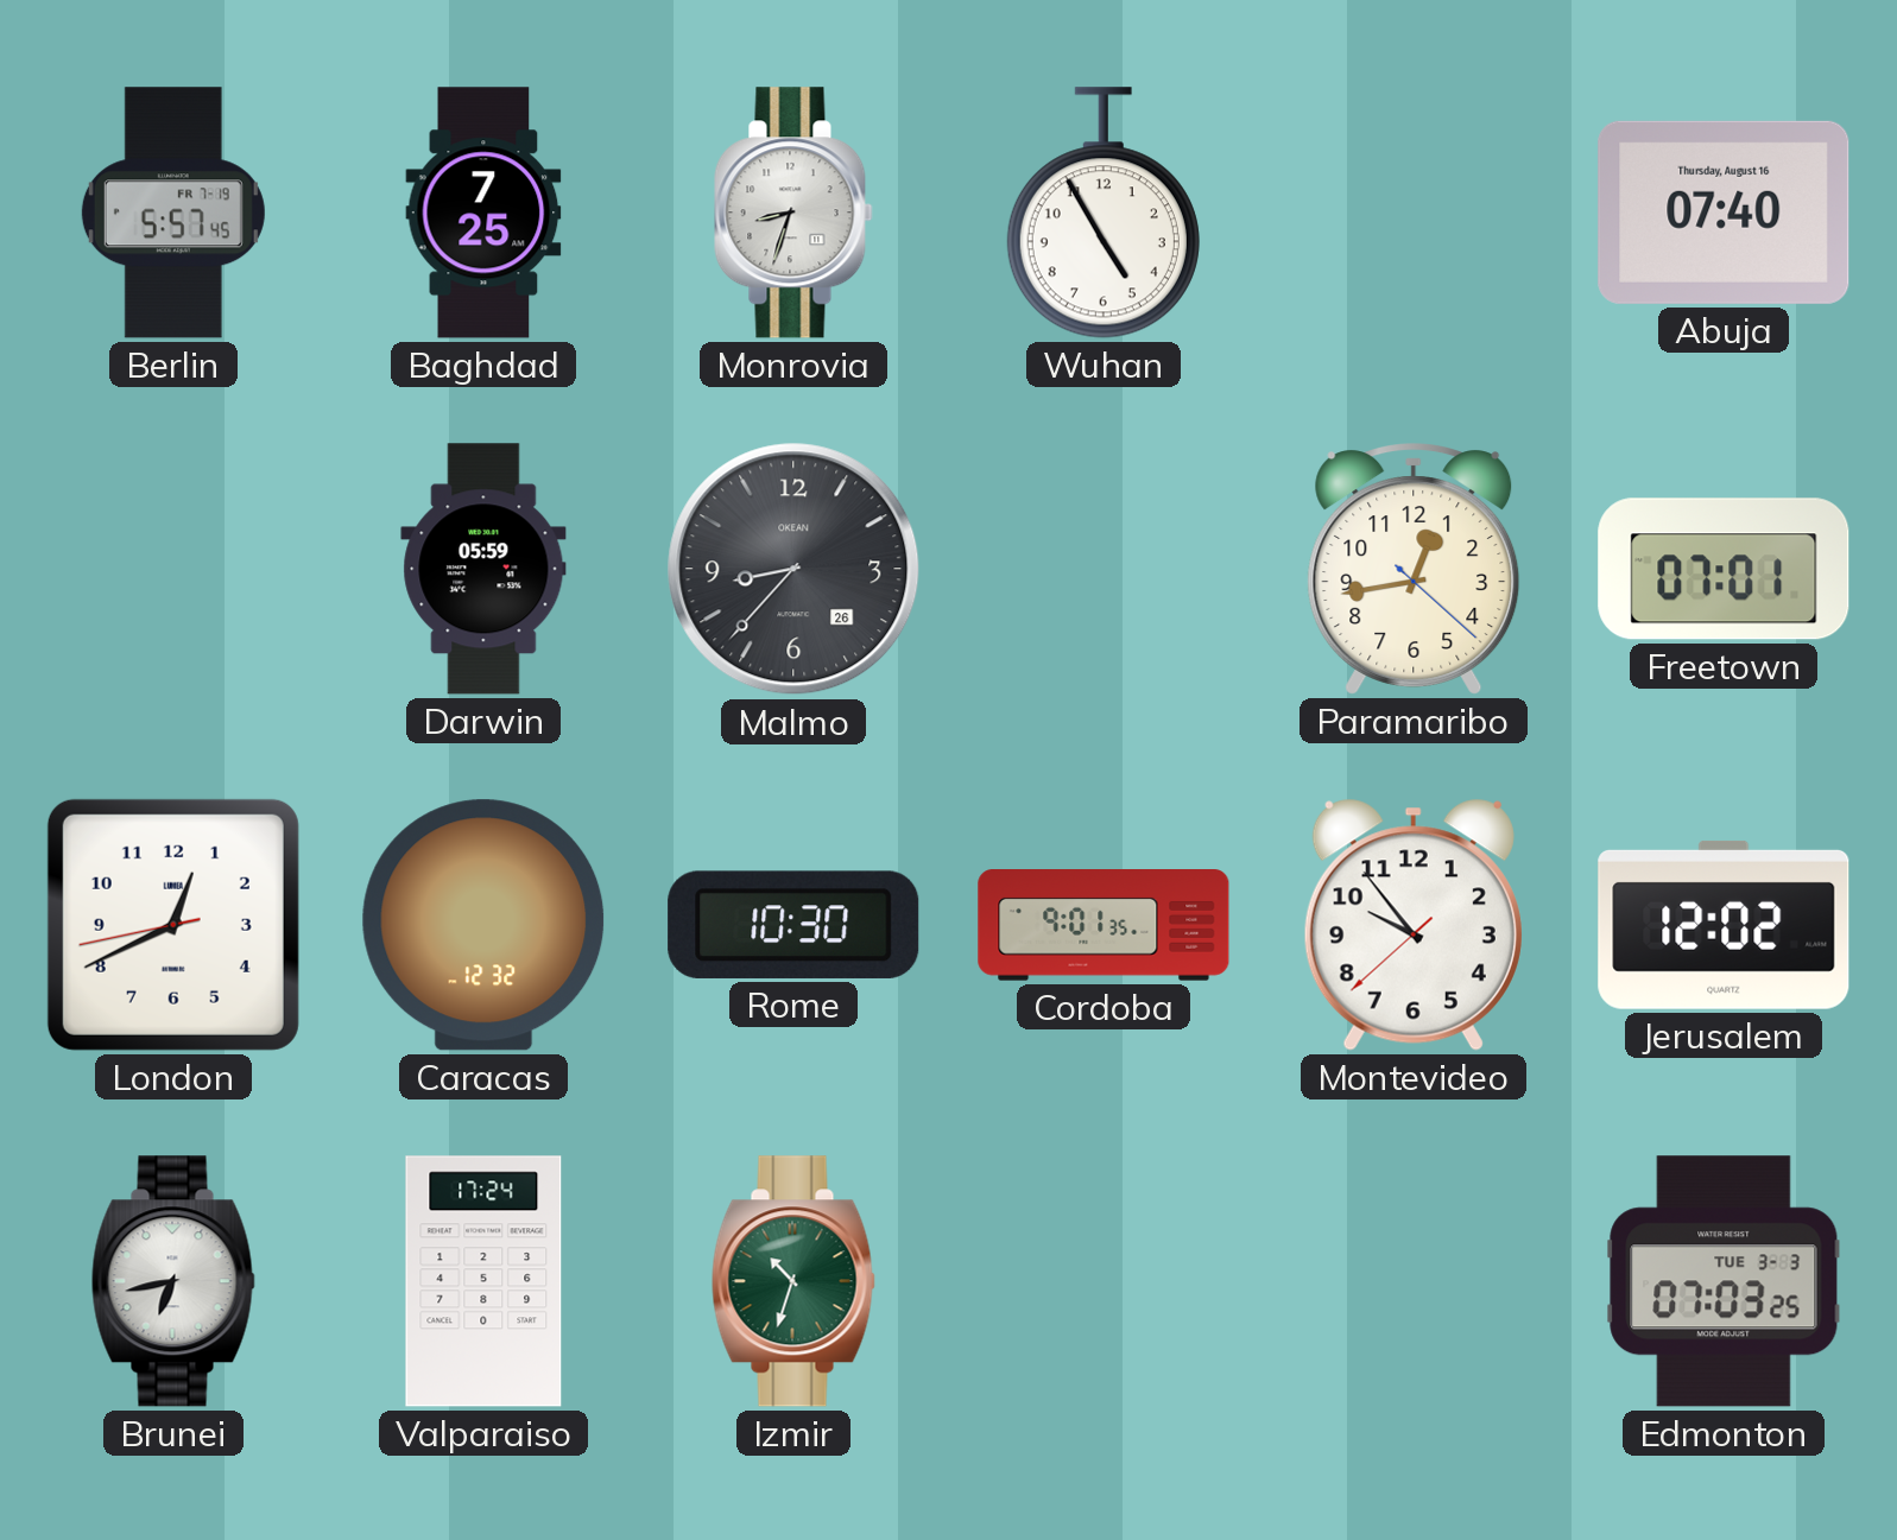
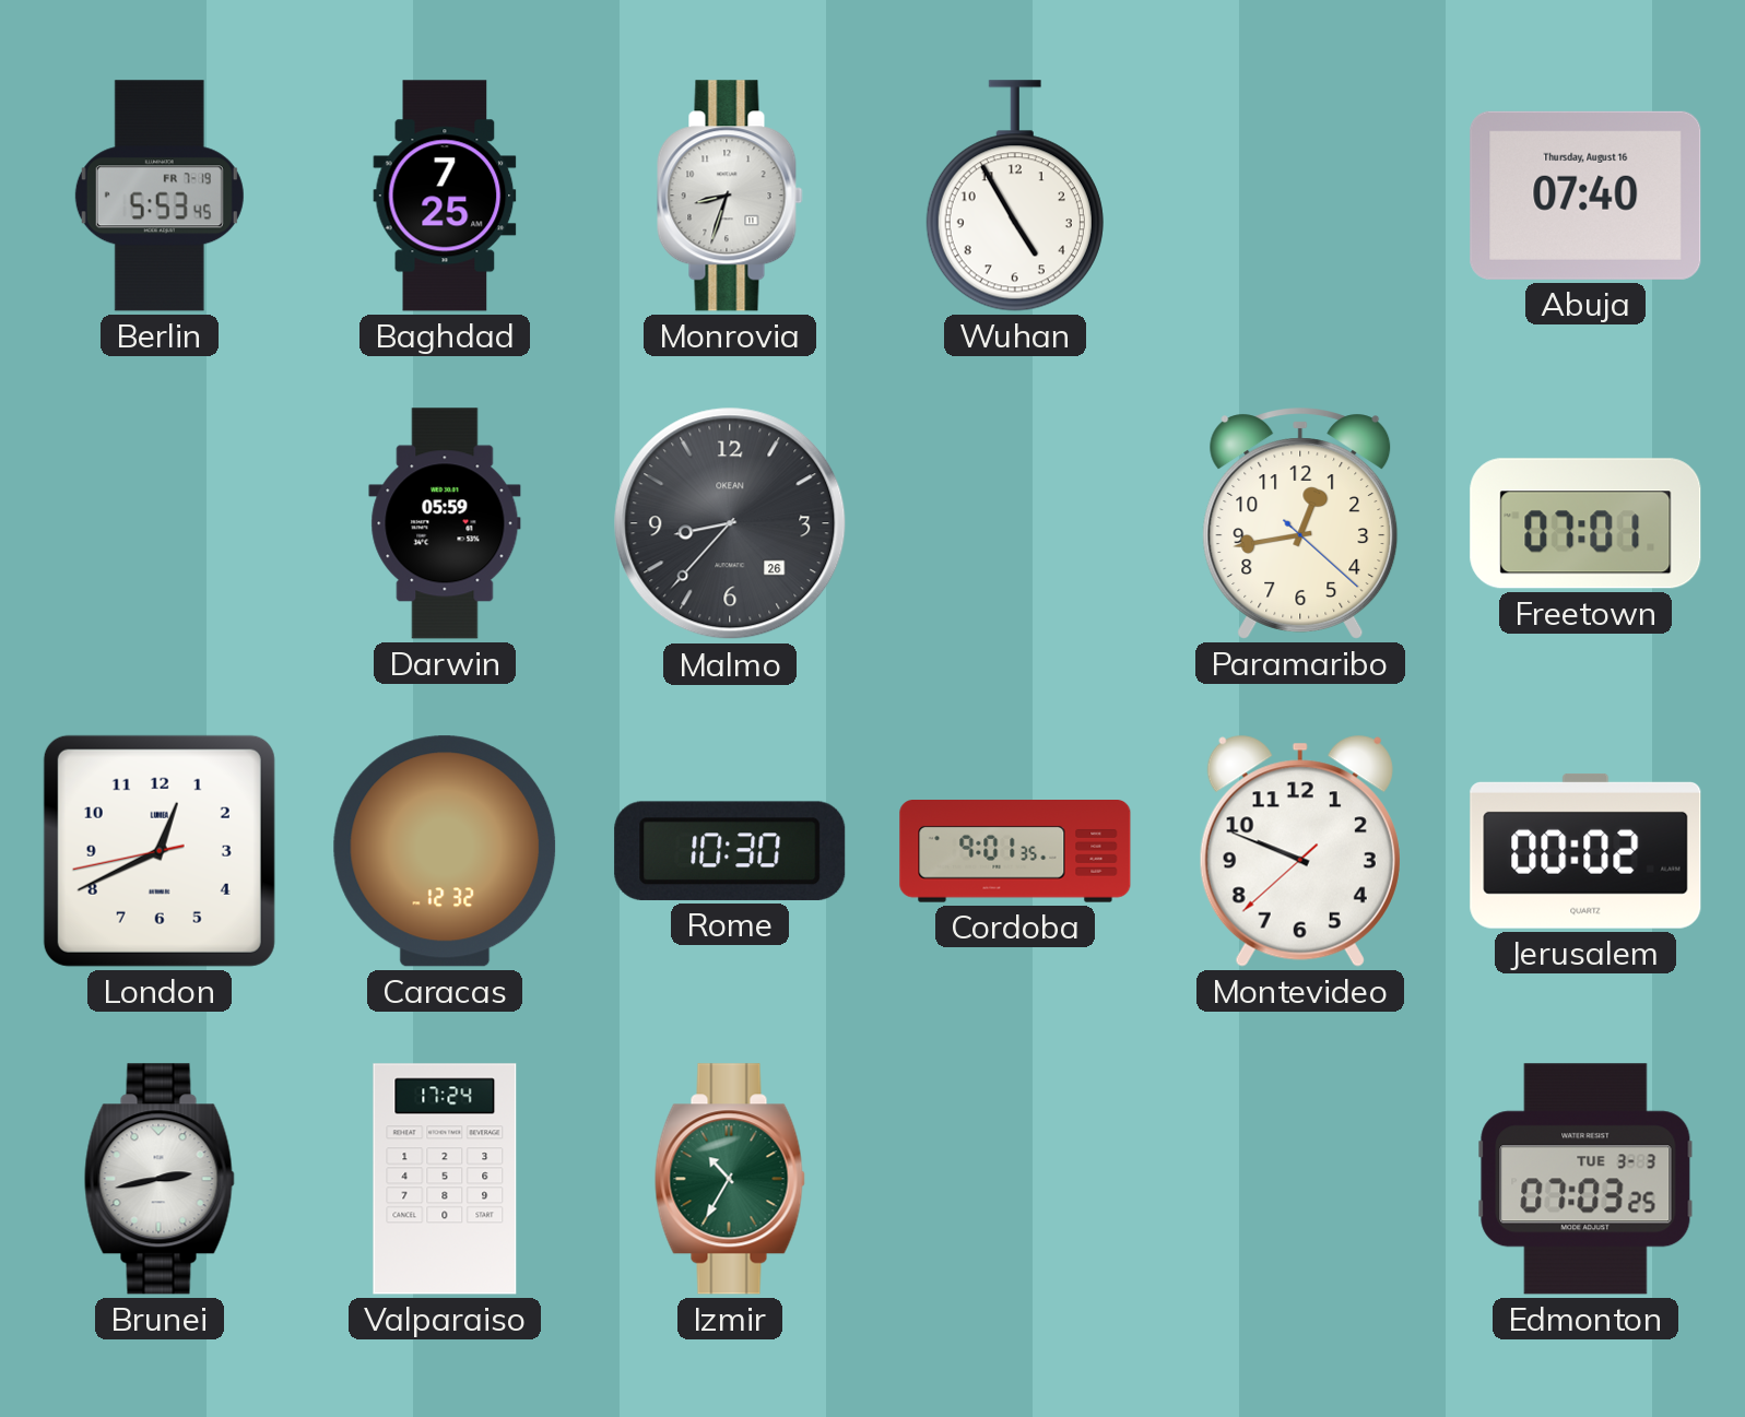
Berlin: 5:57 -> 5:53 (160, 196)
Montevideo: 9:53 -> 9:48 (1300, 851)
Jerusalem: 12:02 -> 00:02 (1585, 851)
Brunei: 6:43 -> 2:43 (160, 1179)
Izmir: 10:33 -> 10:35 (730, 1179)
